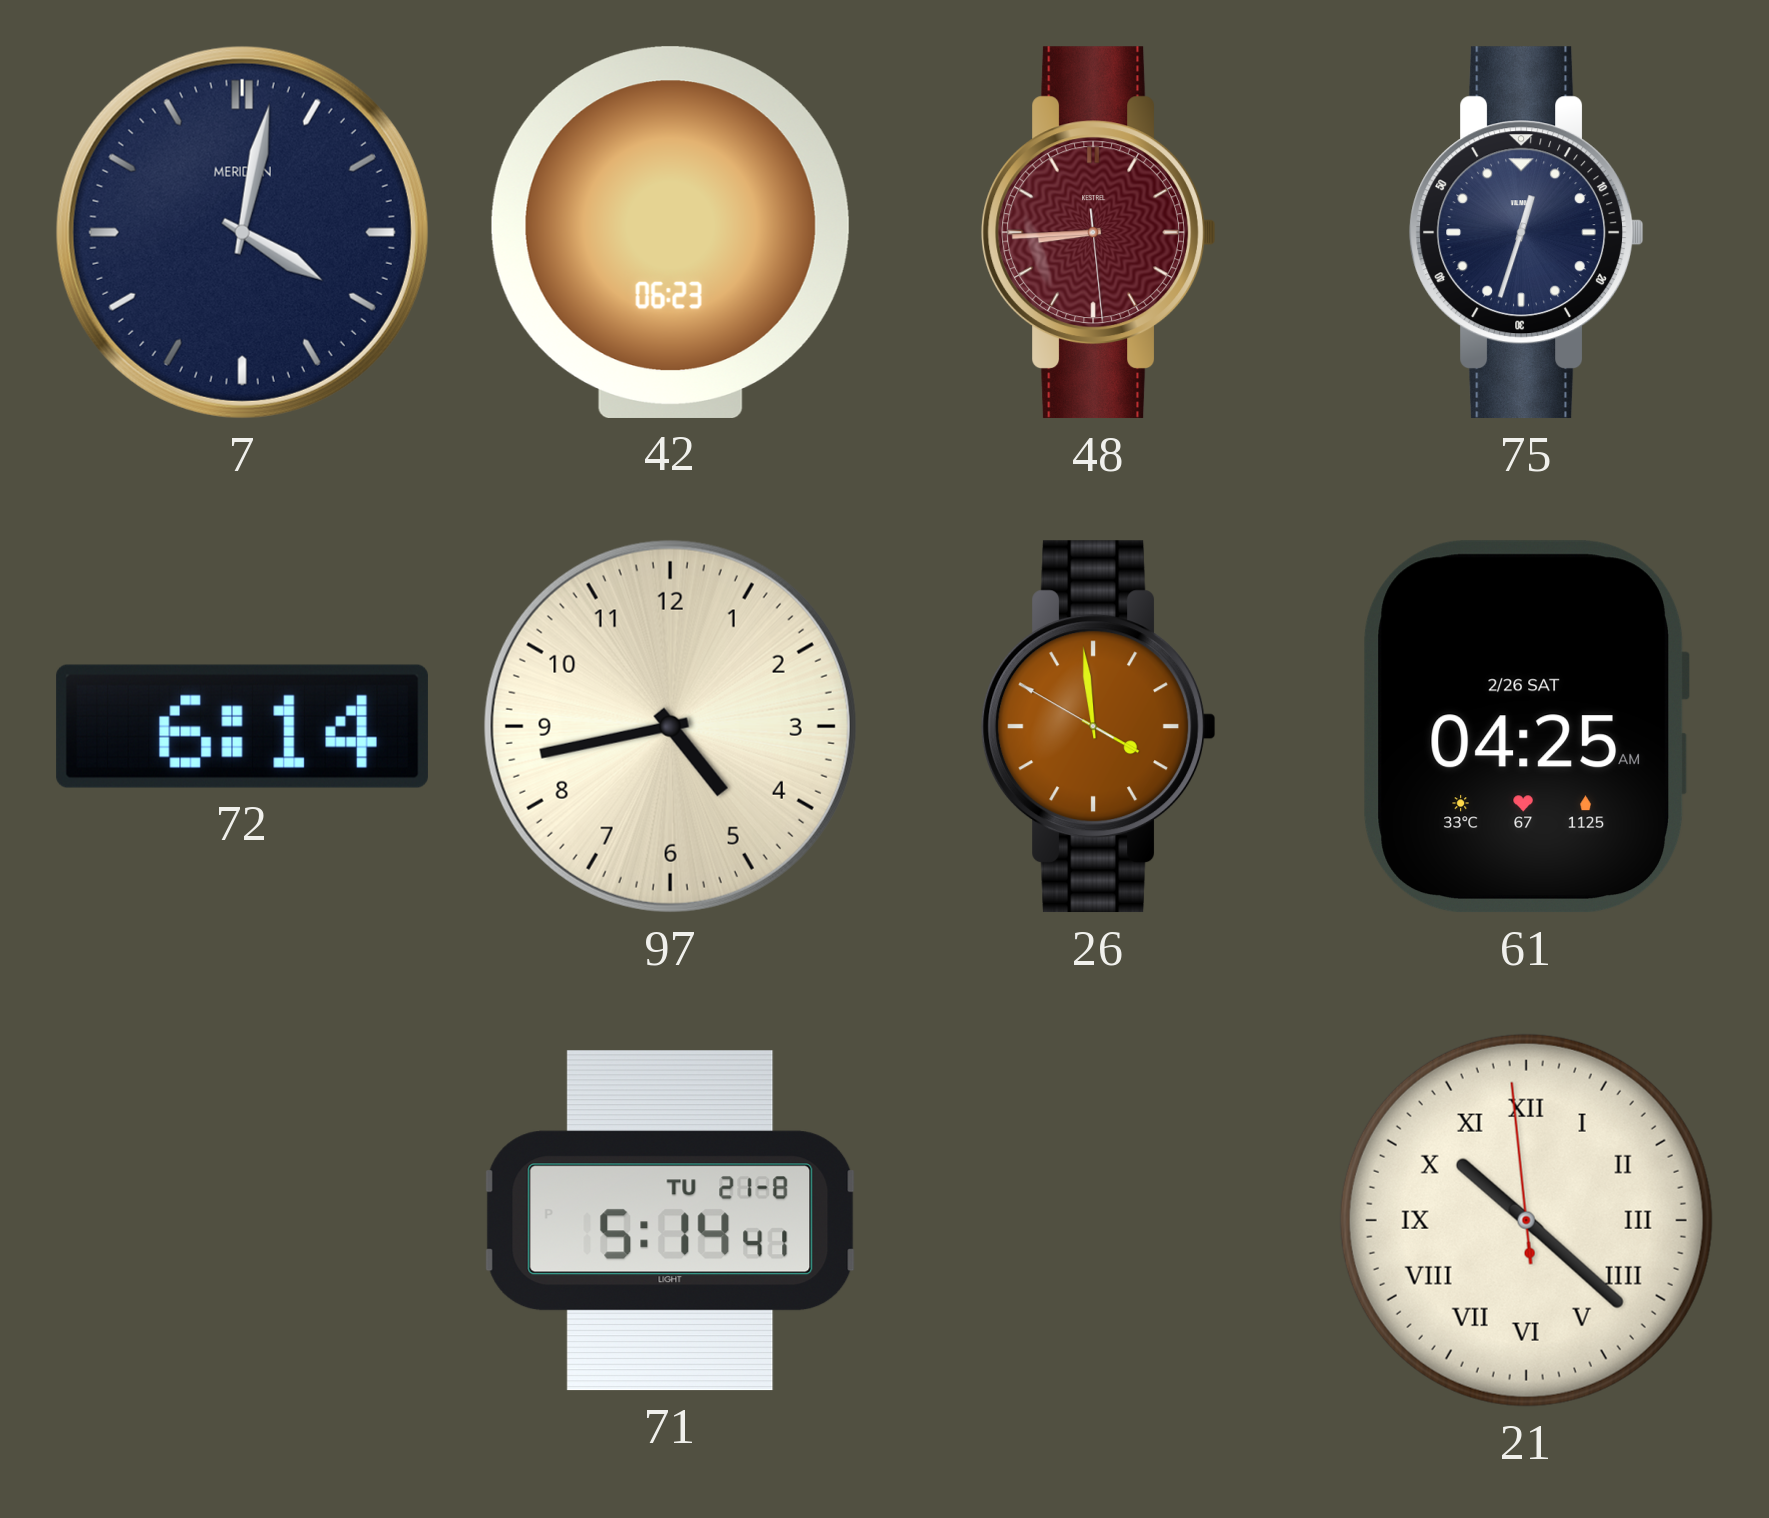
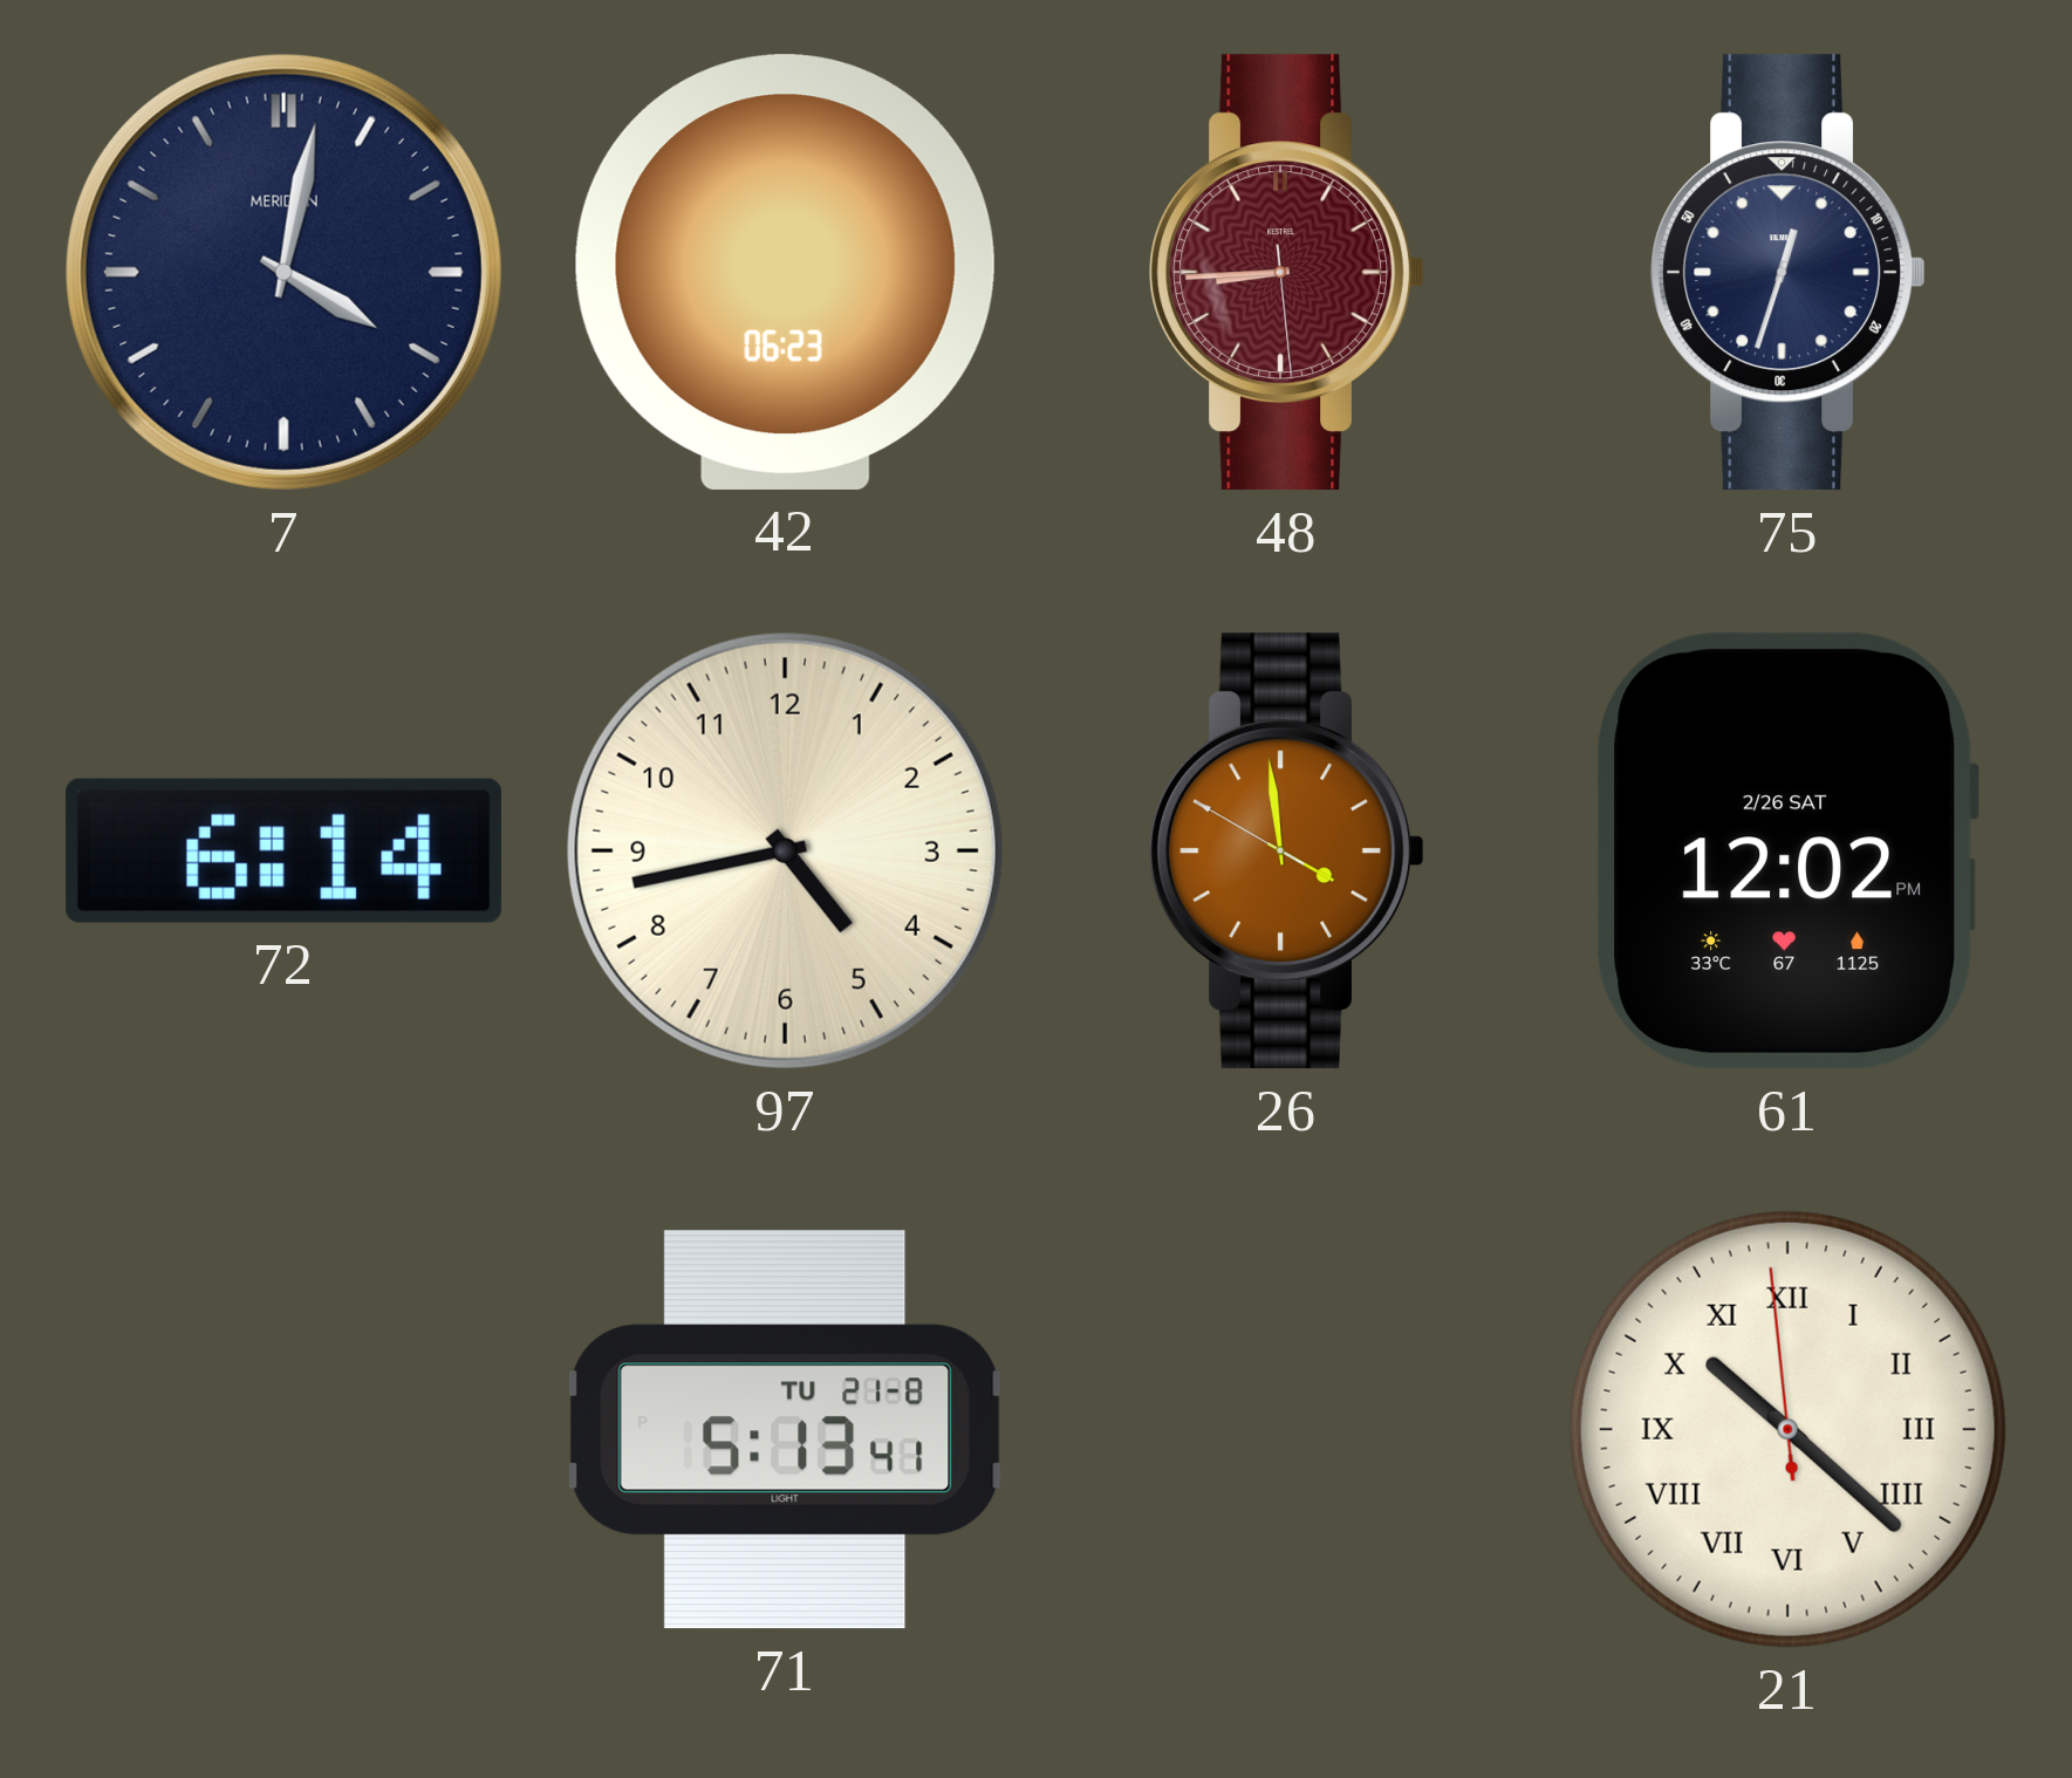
61: 04:25 -> 12:02 (1787, 852)
71: 5:14 -> 5:13 (785, 1430)
